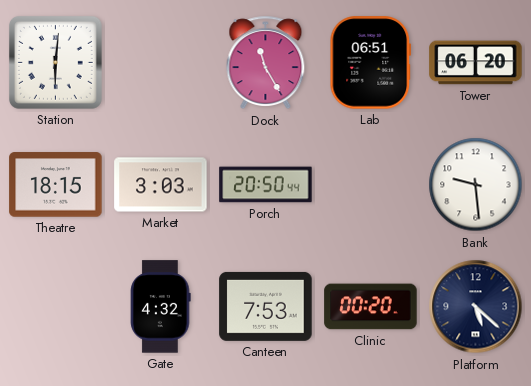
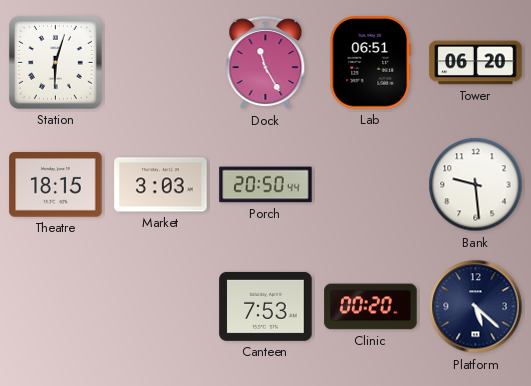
Station: 6:01 -> 6:03 (55, 62)
Gate: 4:32 -> none (161, 307)
